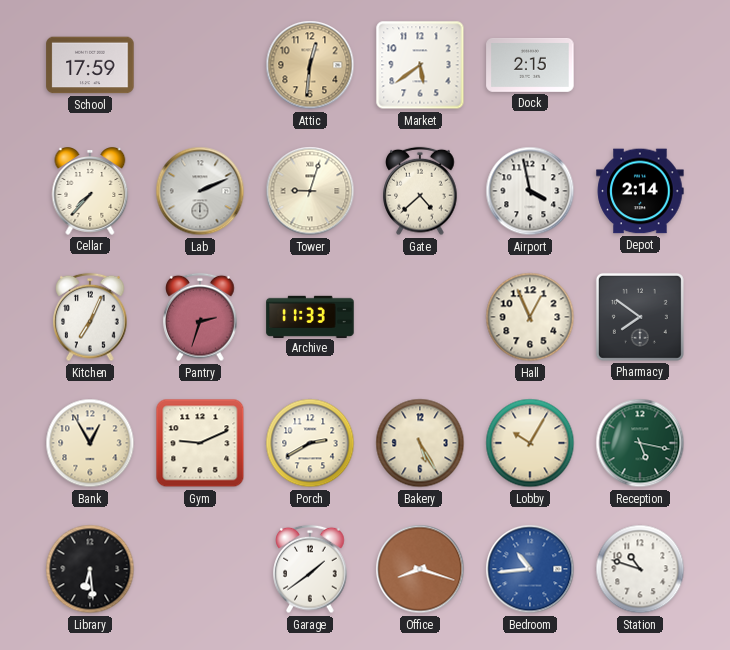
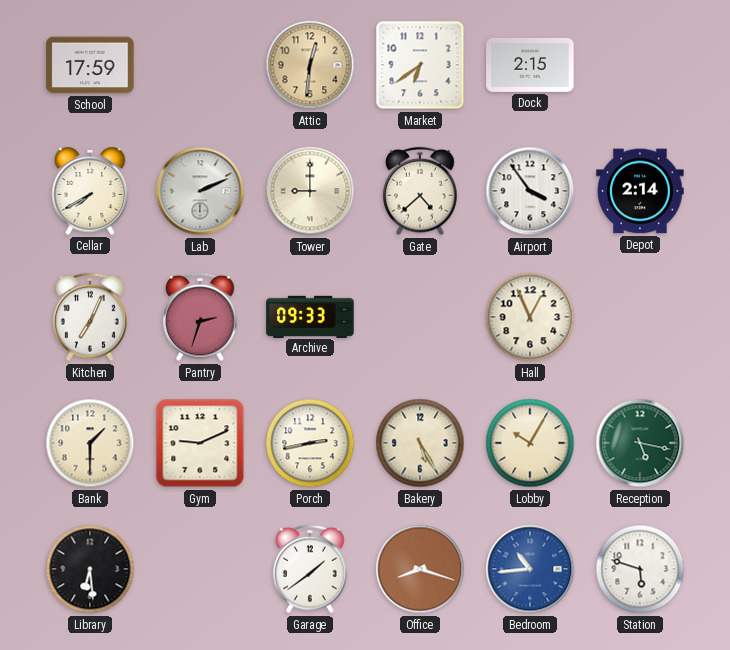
Market: 5:39 -> 6:39 (420, 65)
Cellar: 7:37 -> 7:40 (90, 191)
Tower: 9:03 -> 9:00 (310, 191)
Airport: 3:58 -> 3:54 (530, 191)
Archive: 11:33 -> 09:33 (310, 316)
Pharmacy: 7:51 -> none (640, 317)
Bank: 12:55 -> 1:30 (90, 443)
Porch: 2:40 -> 2:43 (310, 443)
Station: 10:48 -> 5:48 (640, 569)
